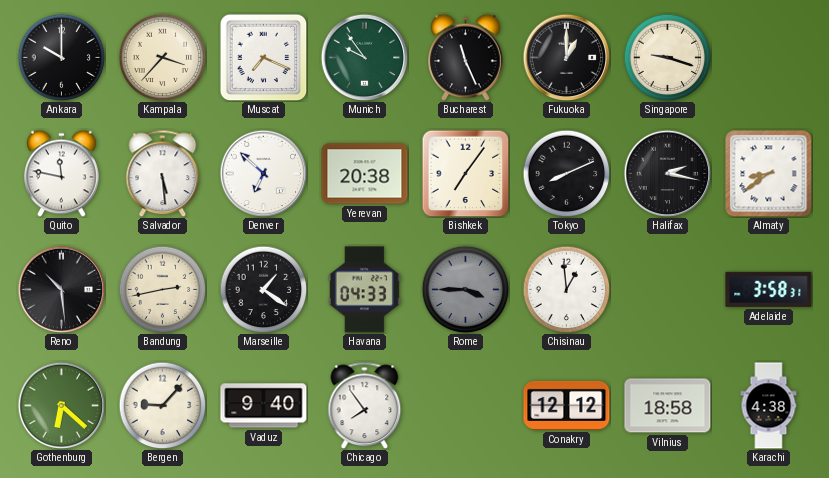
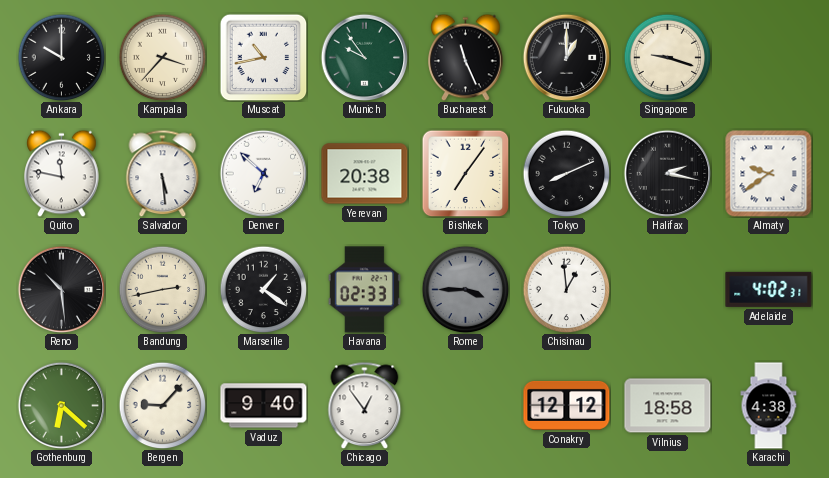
Muscat: 7:19 -> 10:43 (263, 57)
Almaty: 8:39 -> 9:39 (769, 174)
Havana: 04:33 -> 02:33 (364, 290)
Adelaide: 3:58 -> 4:02 (769, 289)
Chicago: 7:54 -> 12:54 (365, 405)
